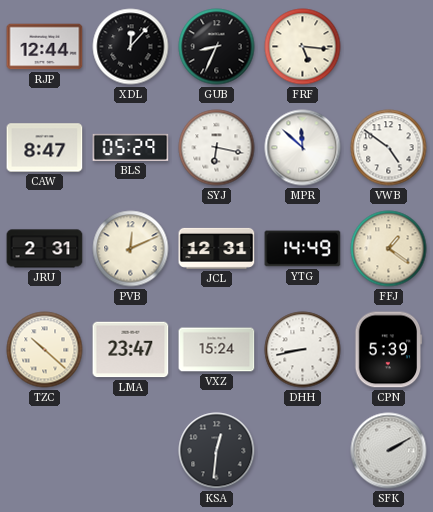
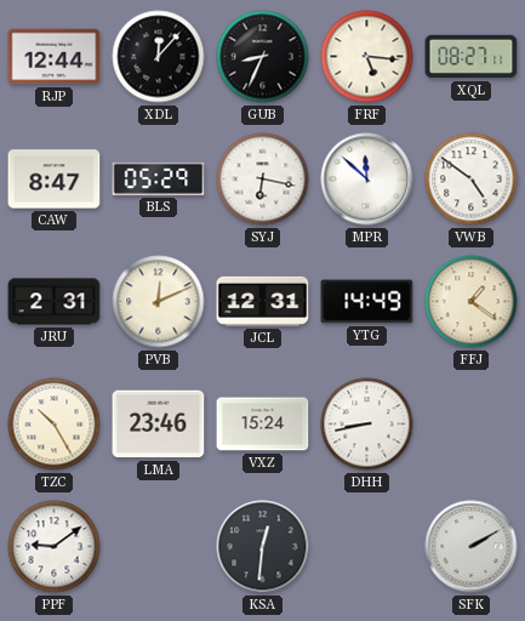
XQL: none -> 08:27 (472, 57)
TZC: 10:22 -> 10:25 (55, 425)
LMA: 23:47 -> 23:46 (159, 425)
CPN: 5:39 -> none (389, 350)
PPF: none -> 9:09 (55, 547)
